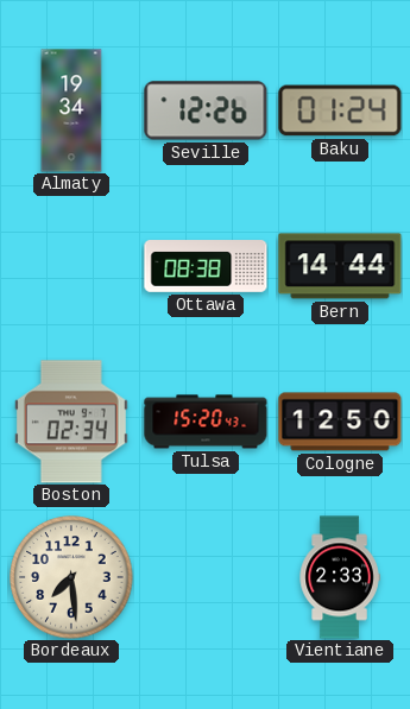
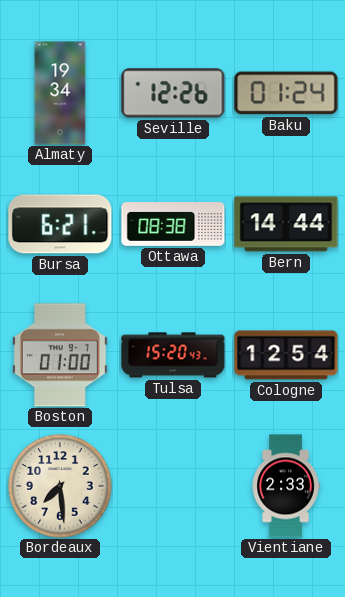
Bursa: none -> 6:21 (60, 224)
Boston: 02:34 -> 01:00 (60, 355)
Cologne: 12:50 -> 12:54 (286, 355)
